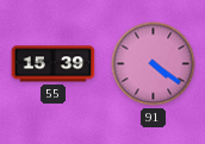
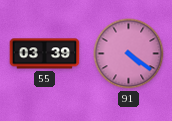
55: 15:39 -> 03:39 (45, 54)
